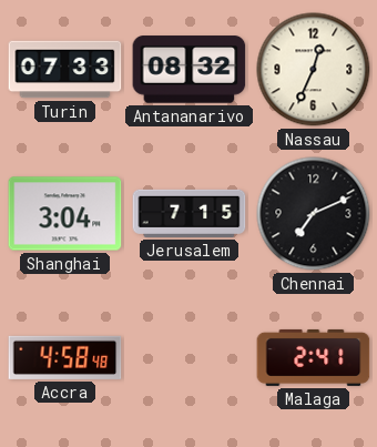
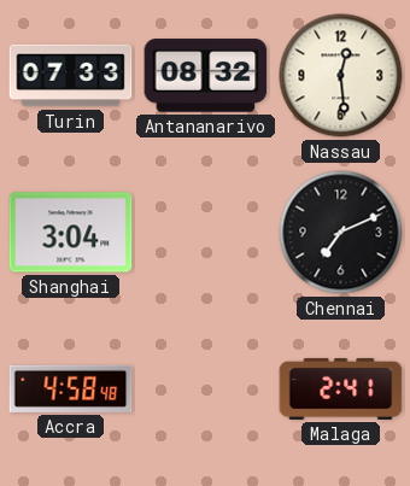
Nassau: 12:34 -> 12:29 (341, 76)
Jerusalem: 7:15 -> none (190, 213)
